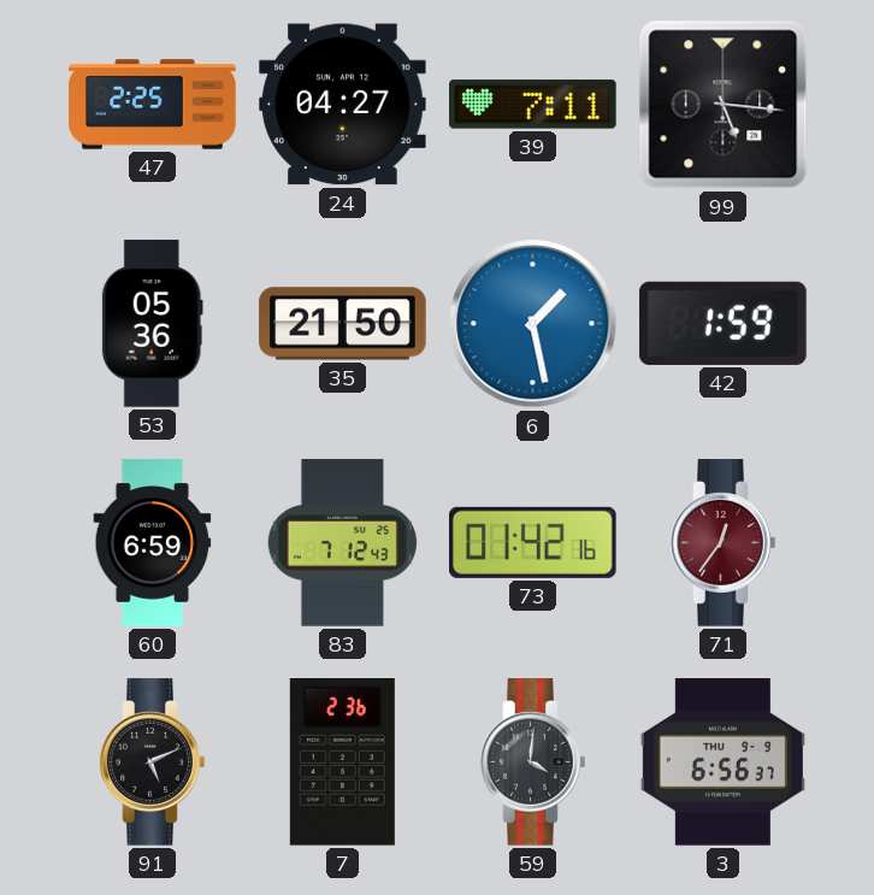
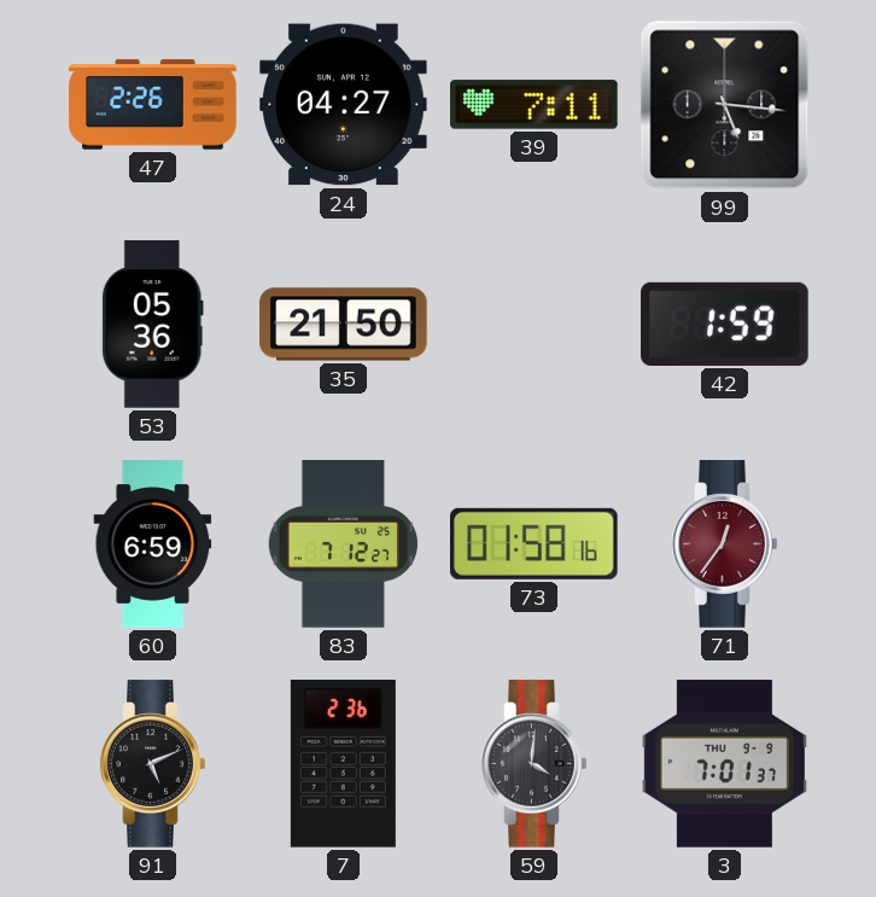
47: 2:25 -> 2:26 (153, 105)
6: 1:28 -> none (533, 324)
83: 7:12:43 -> 7:12:27 (343, 544)
73: 01:42 -> 01:58 (535, 543)
3: 6:56 -> 7:01 (724, 764)
